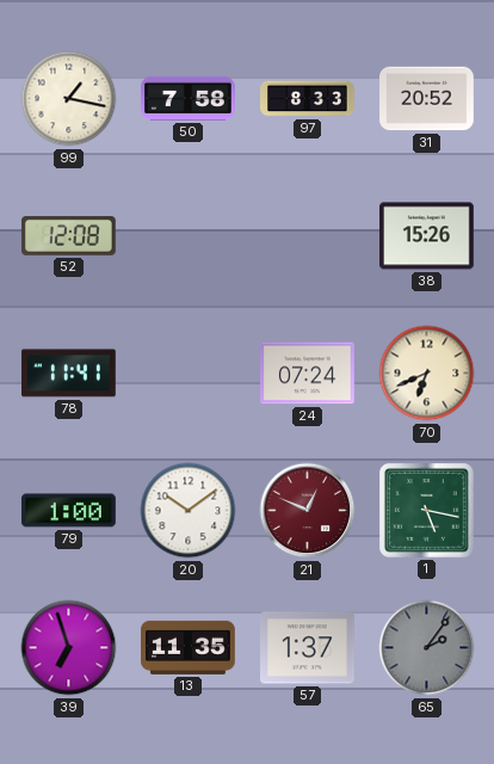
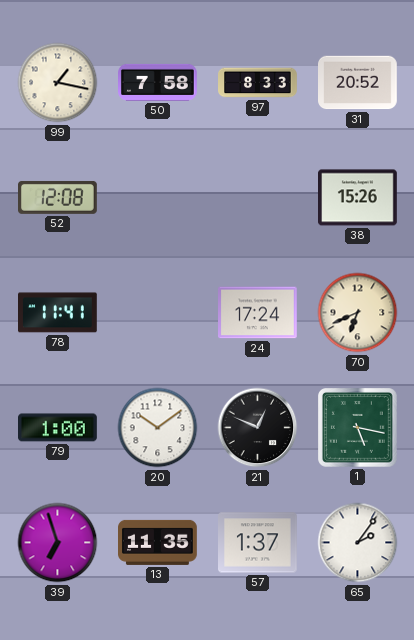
24: 07:24 -> 17:24 (258, 313)
21 dial: burgundy -> black (258, 428)
65 dial: grey -> white (358, 543)
